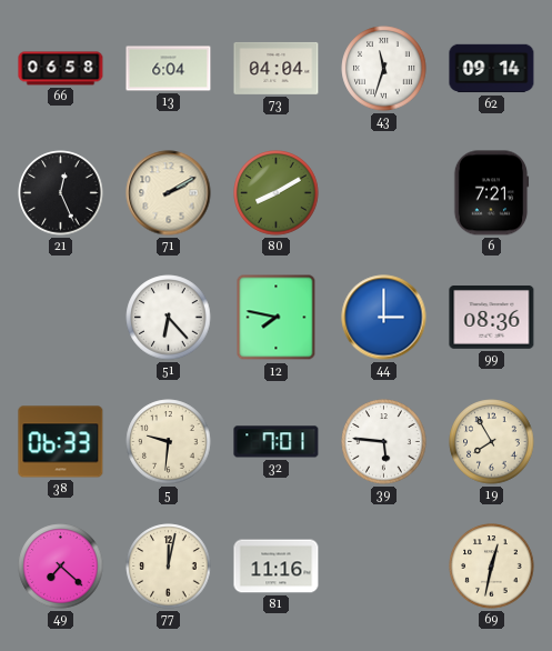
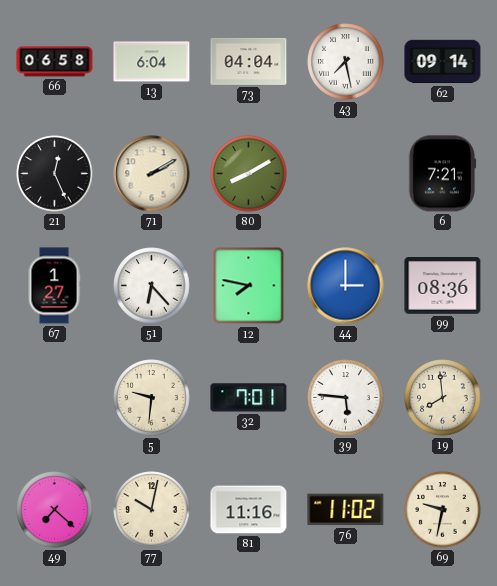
43: 11:33 -> 7:28 (346, 62)
67: none -> 1:27 (54, 286)
38: 06:33 -> none (61, 442)
19: 7:55 -> 7:59 (443, 398)
77: 12:02 -> 10:02 (152, 510)
76: none -> 11:02 (346, 510)
69: 12:32 -> 9:32 (443, 510)
